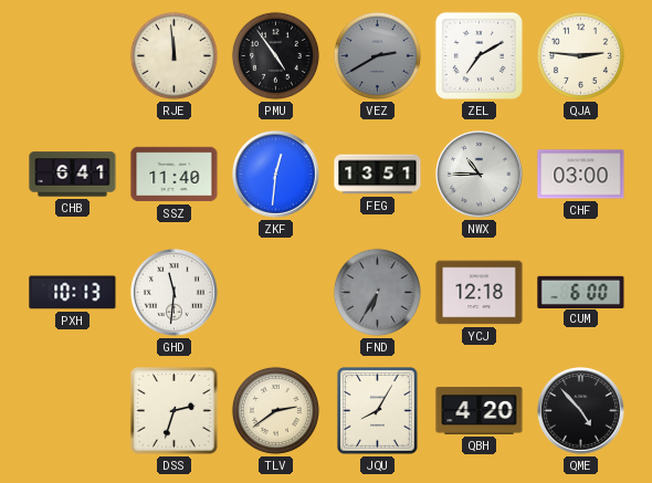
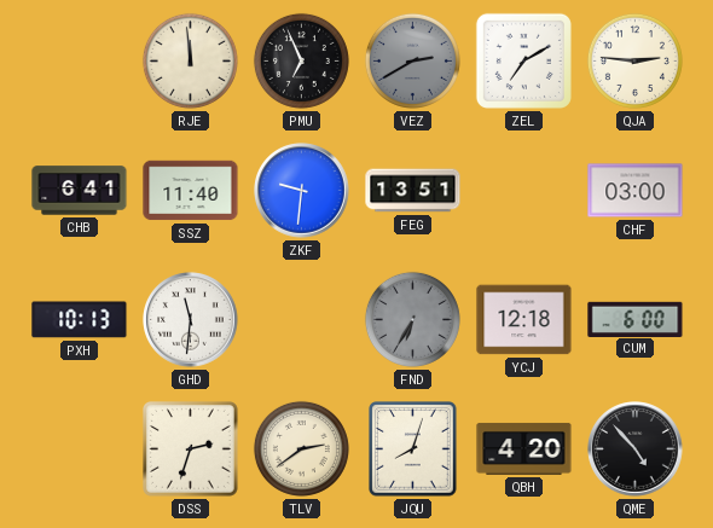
PMU: 4:54 -> 6:56 (301, 60)
ZKF: 12:31 -> 9:31 (302, 191)
NWX: 10:45 -> none (480, 175)
JQU: 8:05 -> 8:03 (413, 449)
